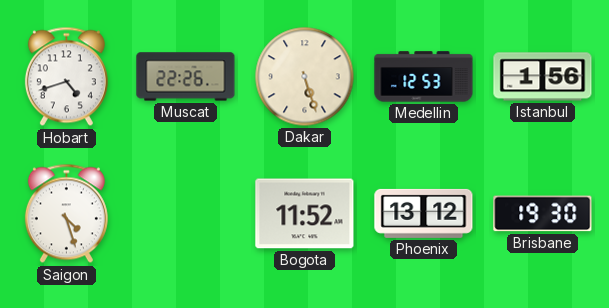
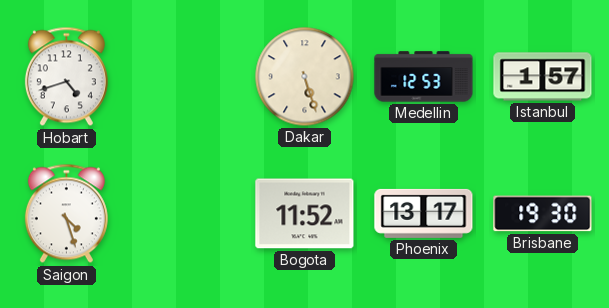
Muscat: 22:26 -> none (186, 77)
Istanbul: 1:56 -> 1:57 (543, 77)
Phoenix: 13:12 -> 13:17 (424, 213)
